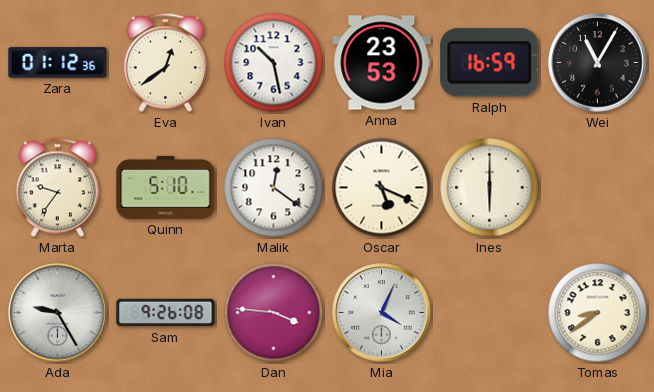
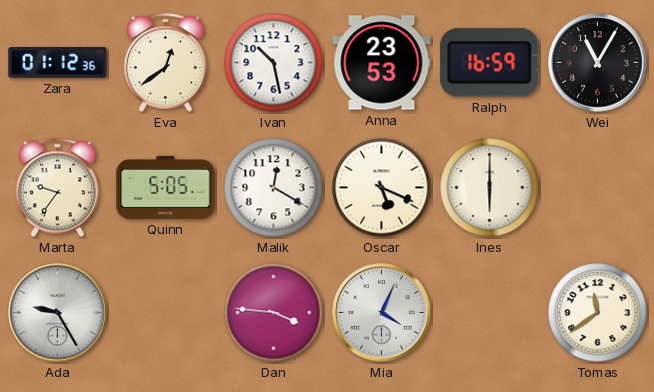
Quinn: 5:10 -> 5:05 (166, 187)
Malik: 12:21 -> 12:20 (274, 188)
Sam: 9:26 -> none (166, 313)
Tomas: 8:39 -> 11:39 (598, 313)
